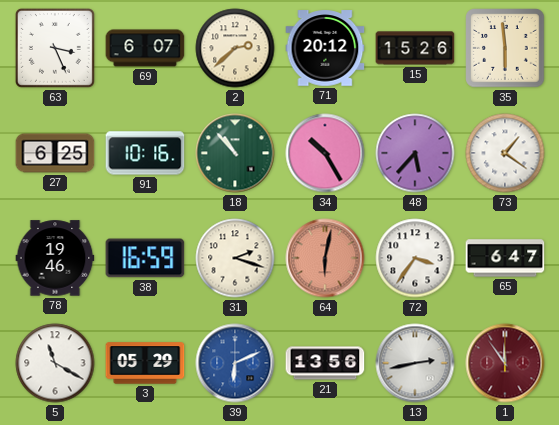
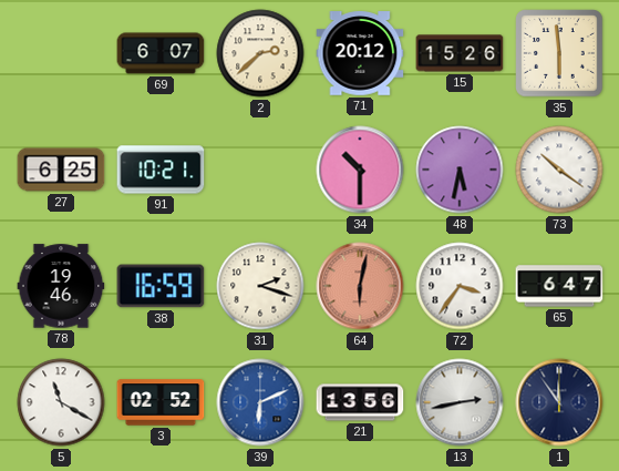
63: 3:26 -> none (55, 48)
91: 10:16 -> 10:21 (161, 170)
18: 10:53 -> none (235, 153)
34: 10:25 -> 10:30 (360, 170)
48: 5:37 -> 5:32 (460, 170)
73: 1:21 -> 10:21 (559, 170)
3: 05:29 -> 02:52 (161, 402)
1 dial: burgundy -> navy (559, 402)
